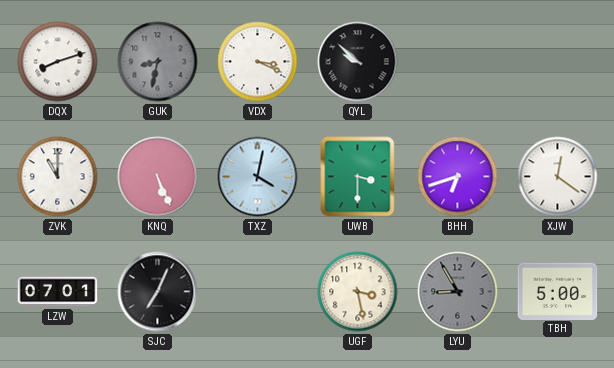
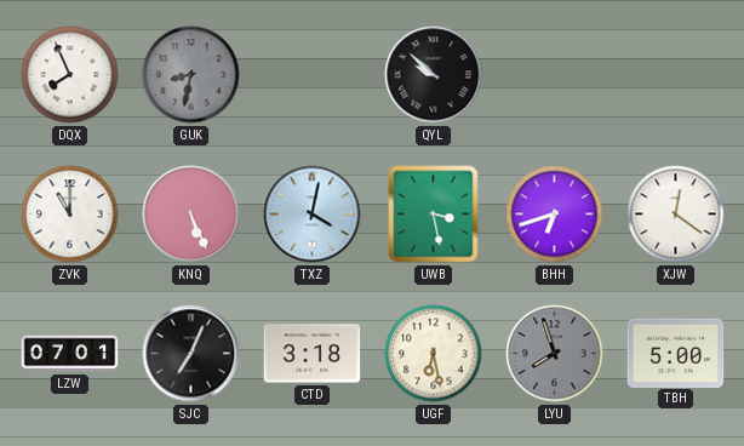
DQX: 8:12 -> 7:56 (70, 75)
VDX: 3:19 -> none (258, 62)
UWB: 3:30 -> 3:28 (434, 215)
CTD: none -> 3:18 (313, 354)
UGF: 3:28 -> 6:28 (434, 354)
LYU: 8:55 -> 7:57 (555, 354)
